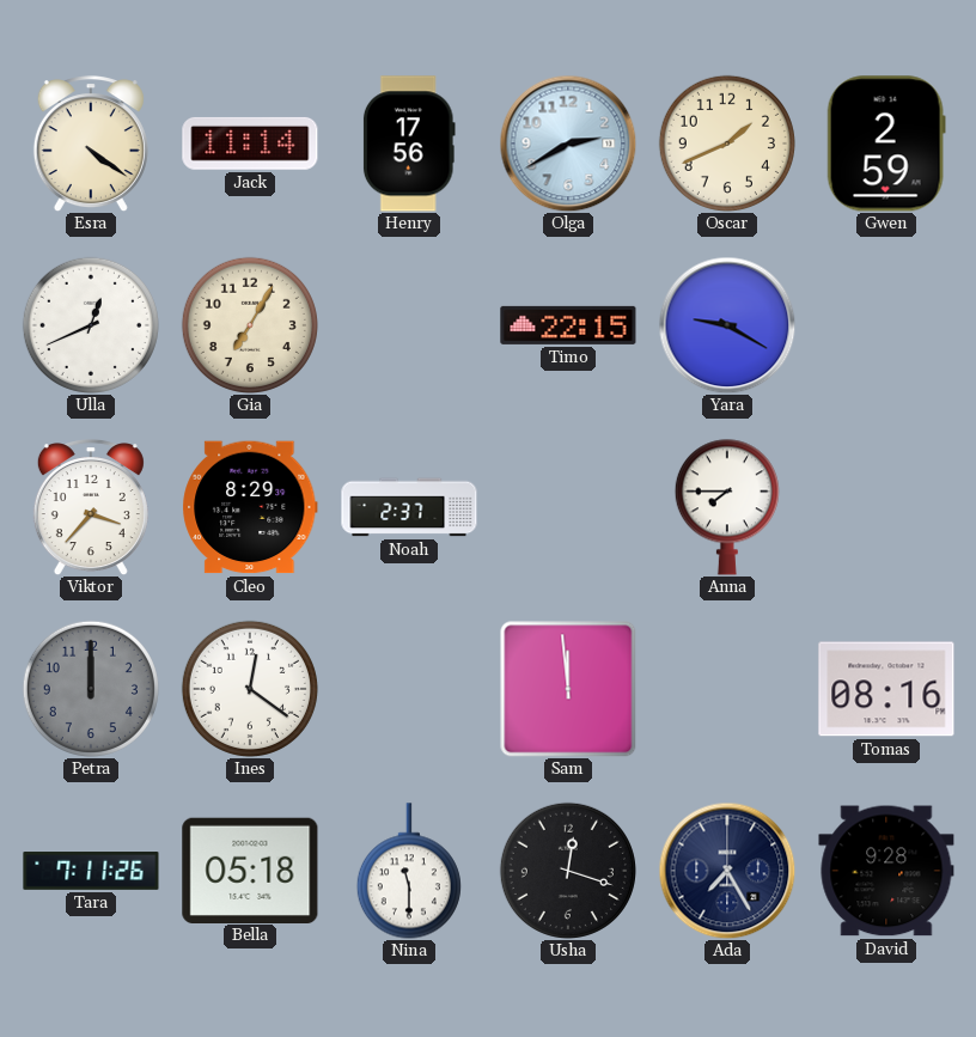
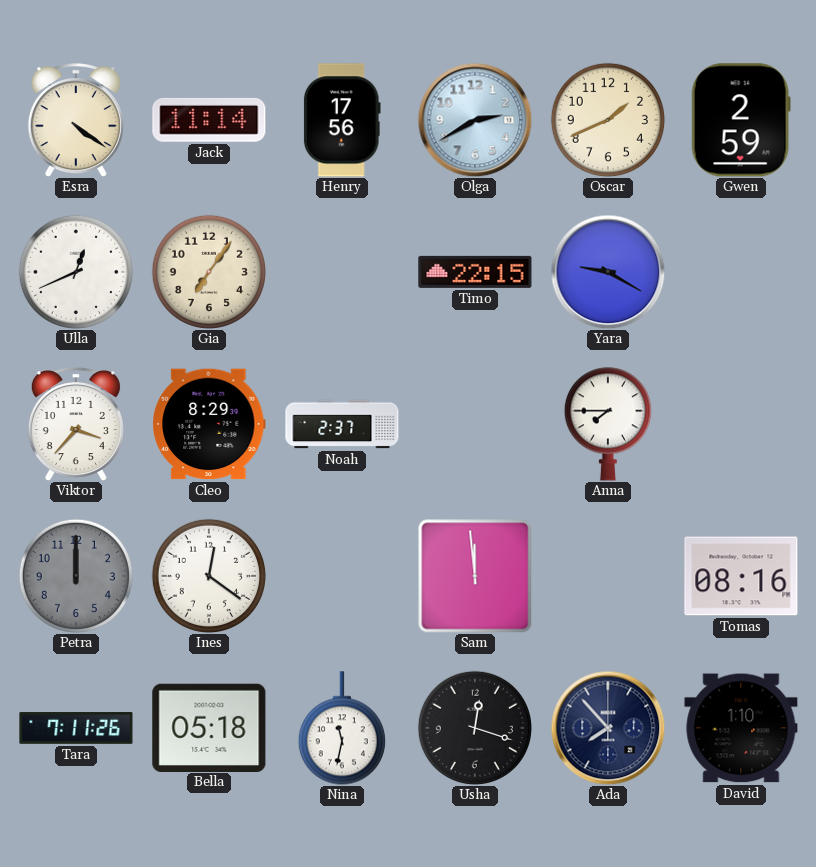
Gia: 7:05 -> 7:06 (209, 272)
Nina: 11:30 -> 11:32 (342, 728)
Ada: 7:25 -> 7:53 (608, 728)
David: 9:28 -> 1:10 (741, 728)
